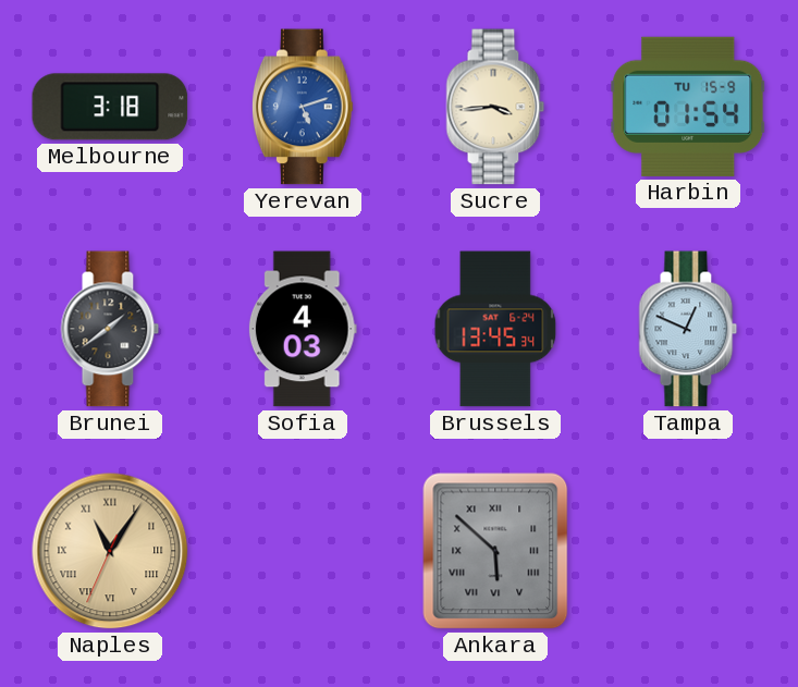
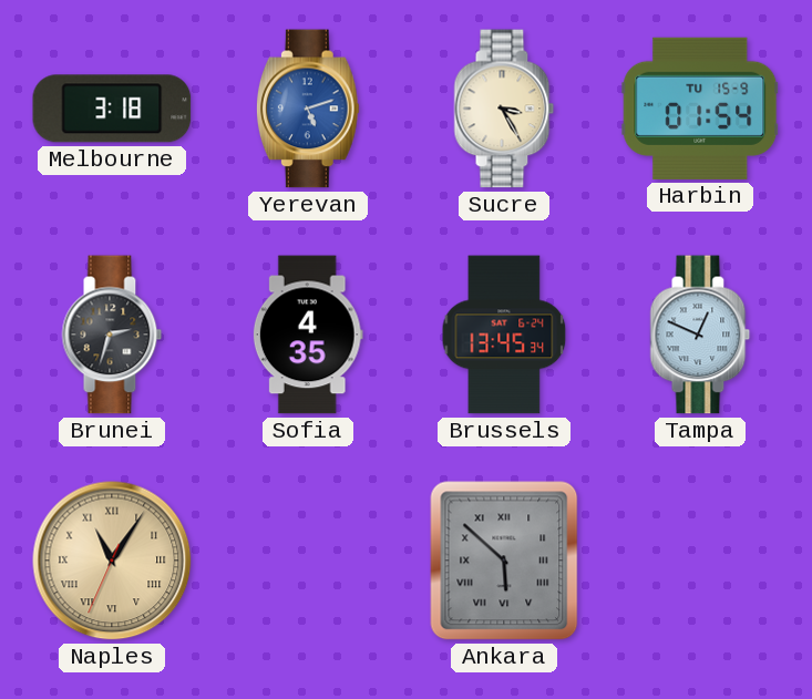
Sucre: 3:44 -> 3:25 (504, 109)
Brunei: 1:39 -> 2:33 (112, 335)
Sofia: 4:03 -> 4:35 (308, 335)
